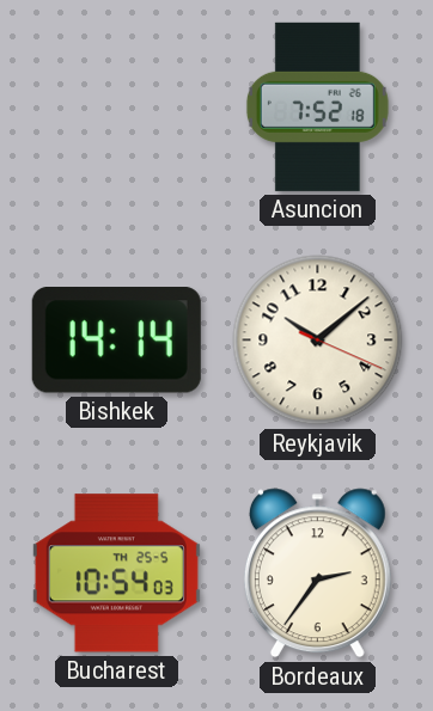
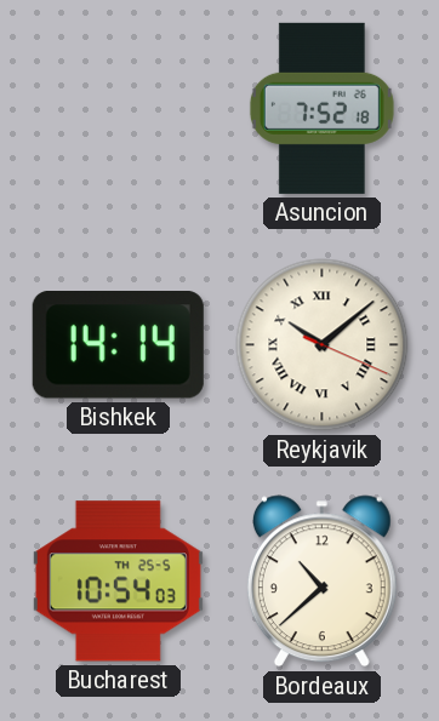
Reykjavik numerals: Arabic -> Roman (323, 345)
Bordeaux: 2:36 -> 10:38 (321, 582)
